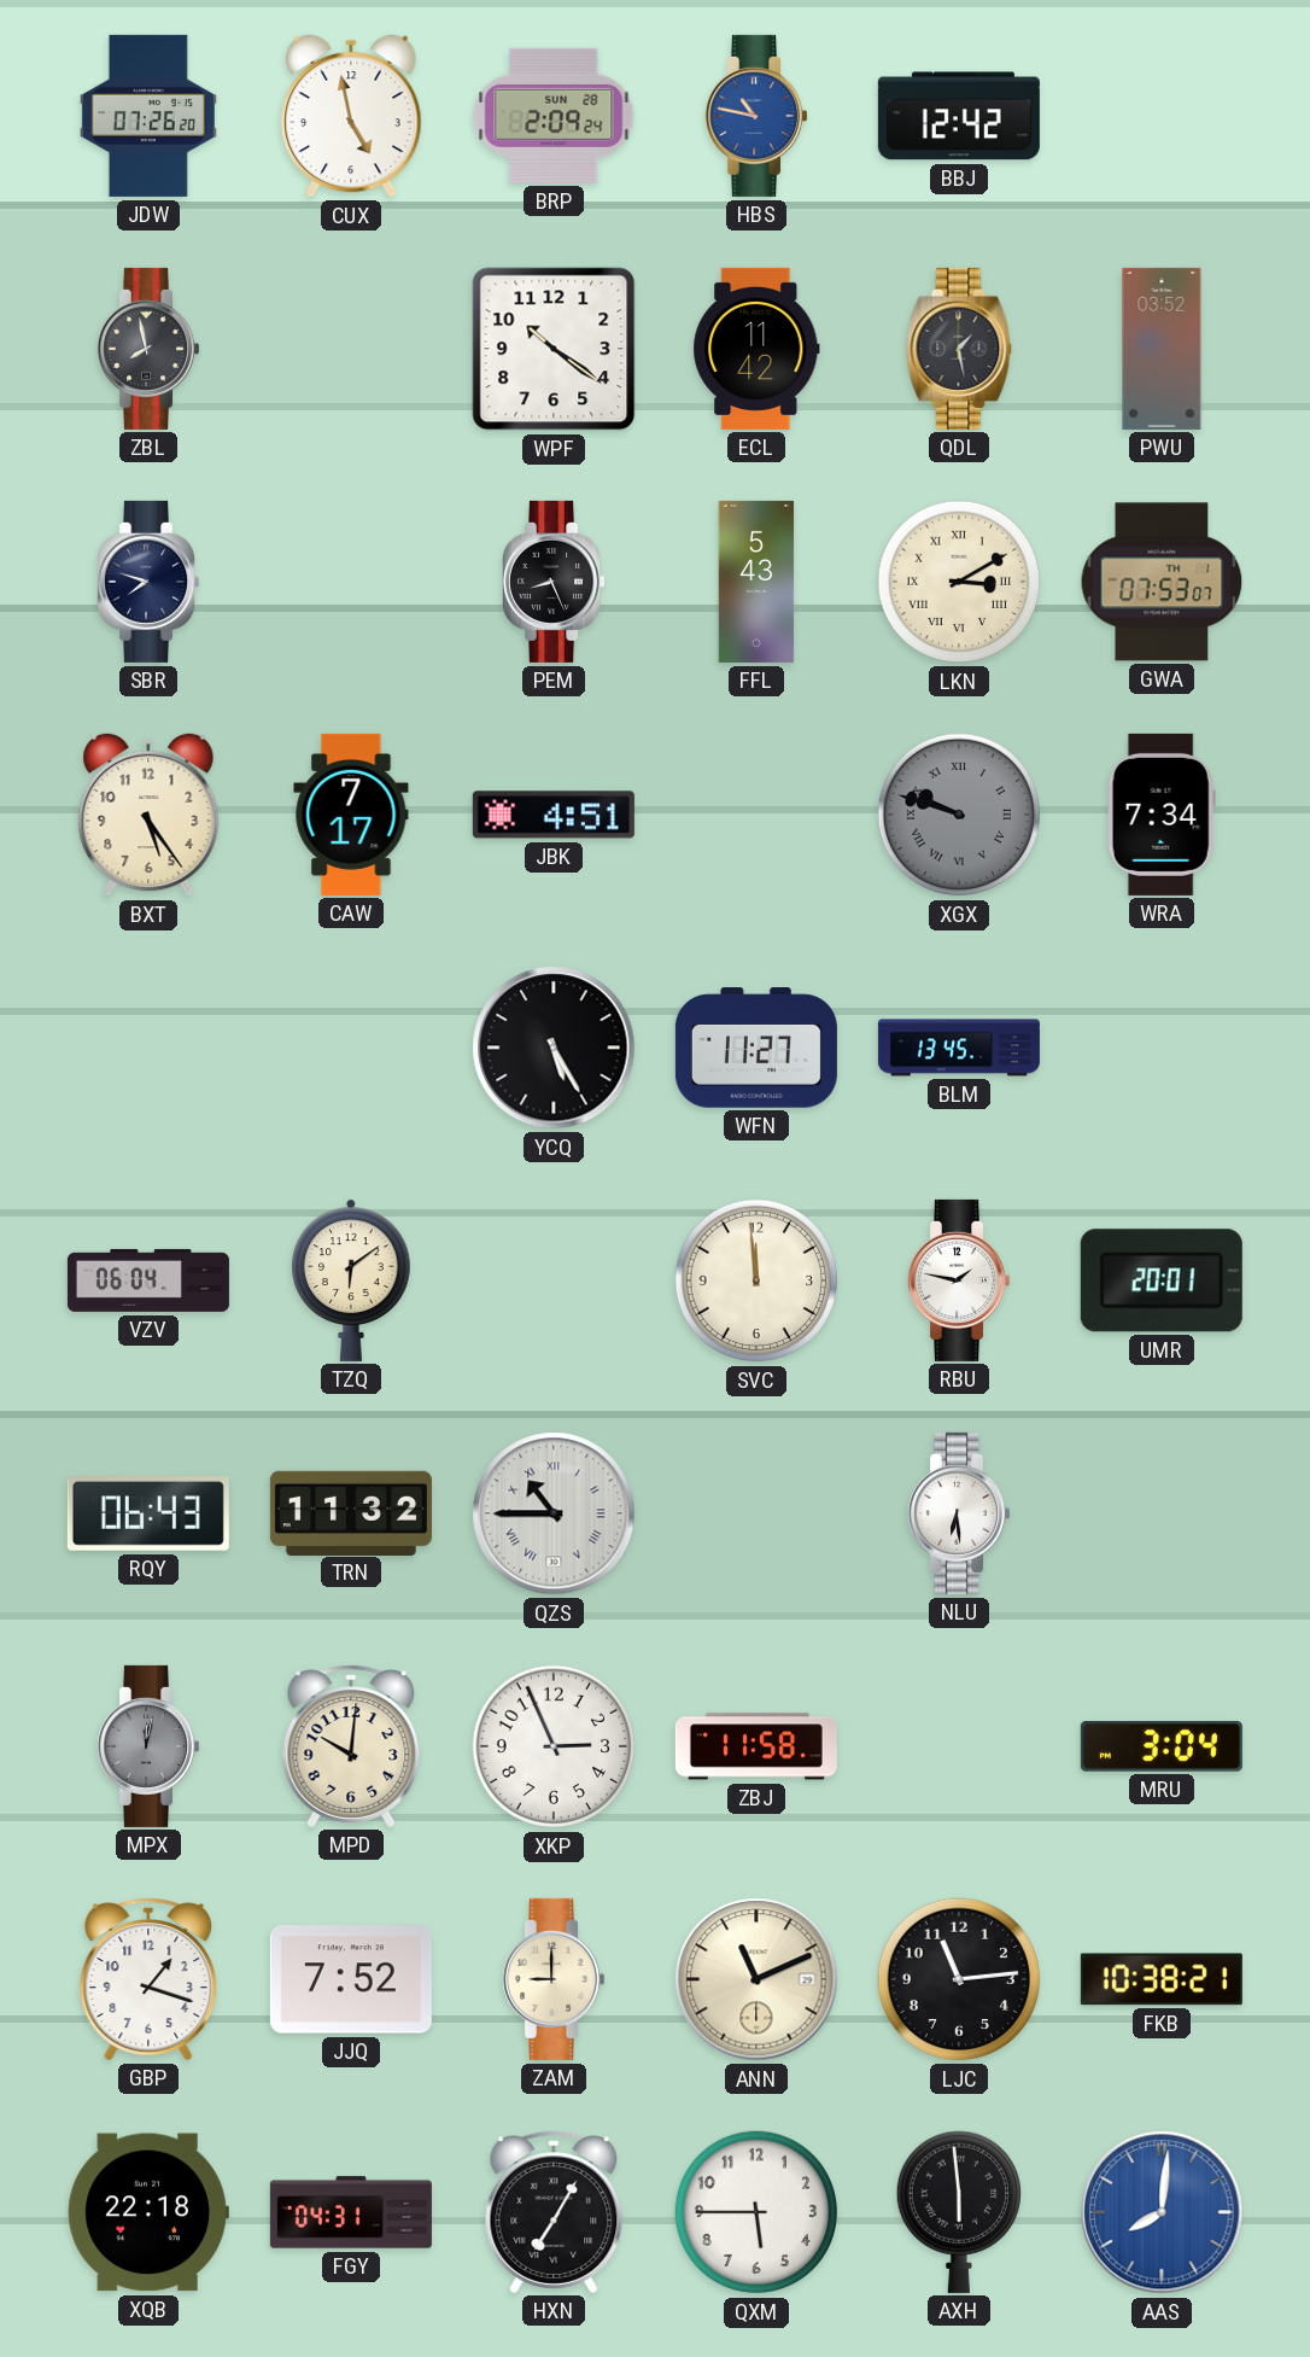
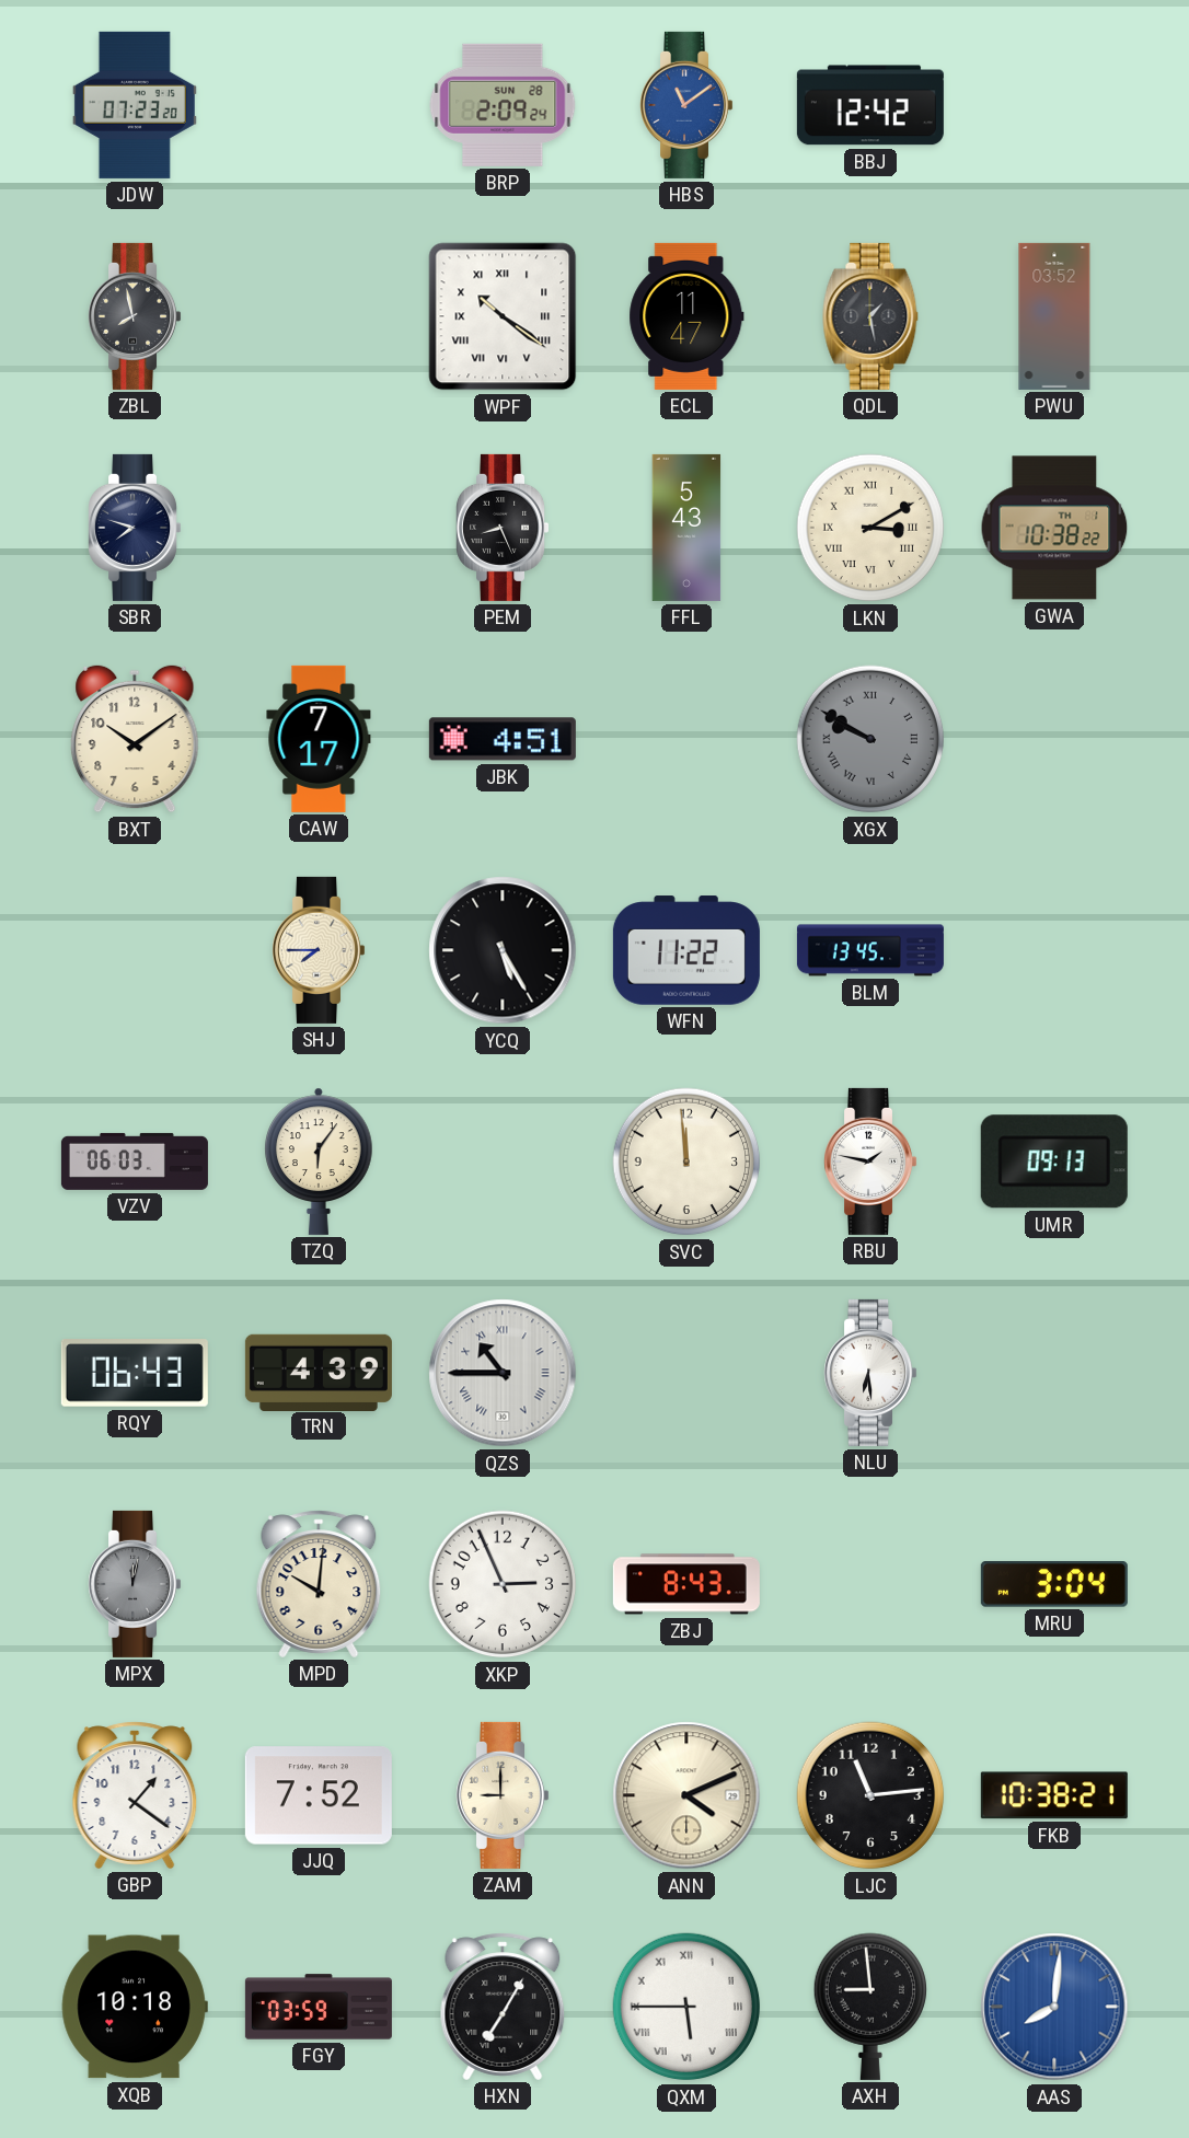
JDW: 07:26 -> 07:23 (135, 105)
CUX: 4:58 -> none (351, 116)
HBS: 10:47 -> 11:09 (686, 105)
WPF numerals: Arabic -> Roman (503, 316)
ECL: 11:42 -> 11:47 (686, 316)
GWA: 07:53 -> 10:38 (1054, 528)
BXT: 5:24 -> 10:09 (135, 739)
XGX: 9:48 -> 9:50 (870, 739)
WRA: 7:34 -> none (1162, 815)
SHJ: none -> 7:45 (319, 950)
WFN: 11:27 -> 11:22 (686, 950)
VZV: 06:04 -> 06:03 (135, 1162)
TZQ: 6:09 -> 6:06 (319, 1162)
UMR: 20:01 -> 09:13 (1054, 1162)
TRN: 11:32 -> 4:39 (319, 1372)
ZBJ: 11:58 -> 8:43 (686, 1584)
GBP: 1:18 -> 1:21 (135, 1795)
ANN: 11:11 -> 4:11 (686, 1795)
XQB: 22:18 -> 10:18 (135, 2007)
FGY: 04:31 -> 03:59 (319, 2007)
QXM numerals: Arabic -> Roman (686, 2007)
AXH: 5:59 -> 8:59 (869, 2007)
